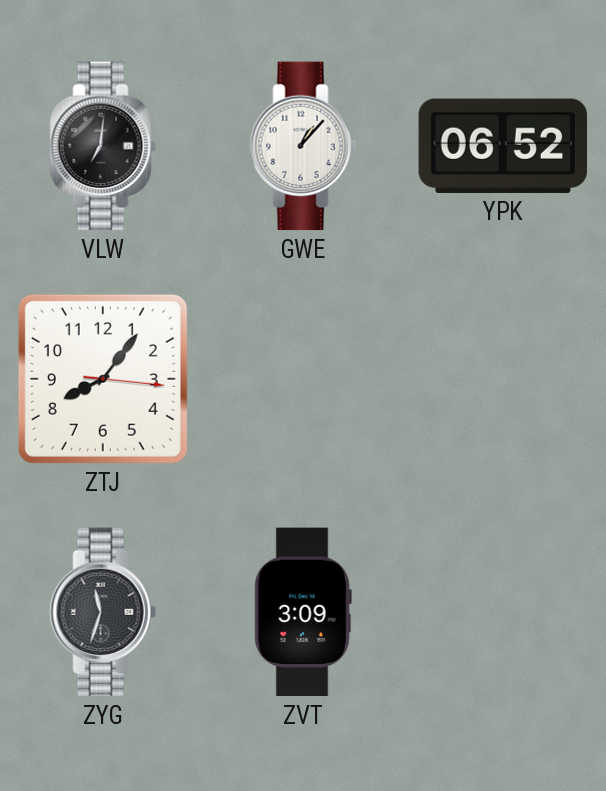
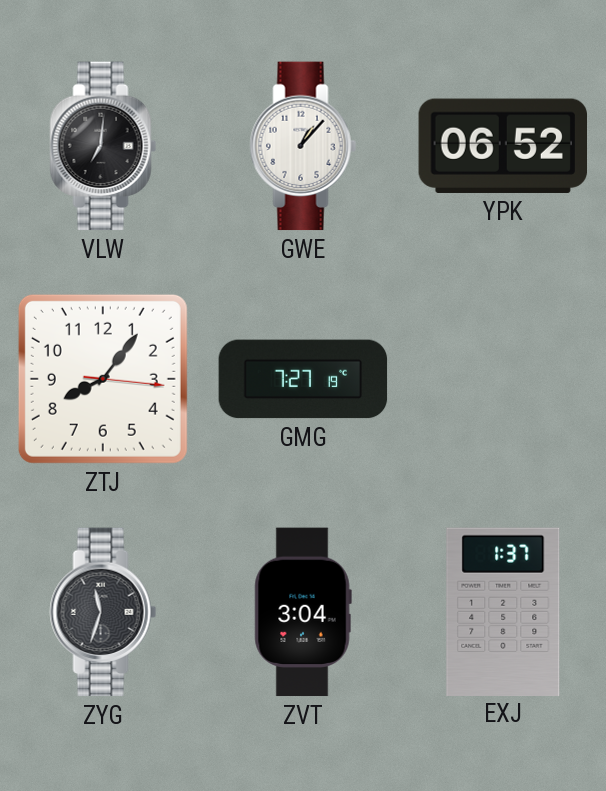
GMG: none -> 7:27 (303, 379)
ZVT: 3:09 -> 3:04 (303, 612)
EXJ: none -> 1:37 (503, 611)
